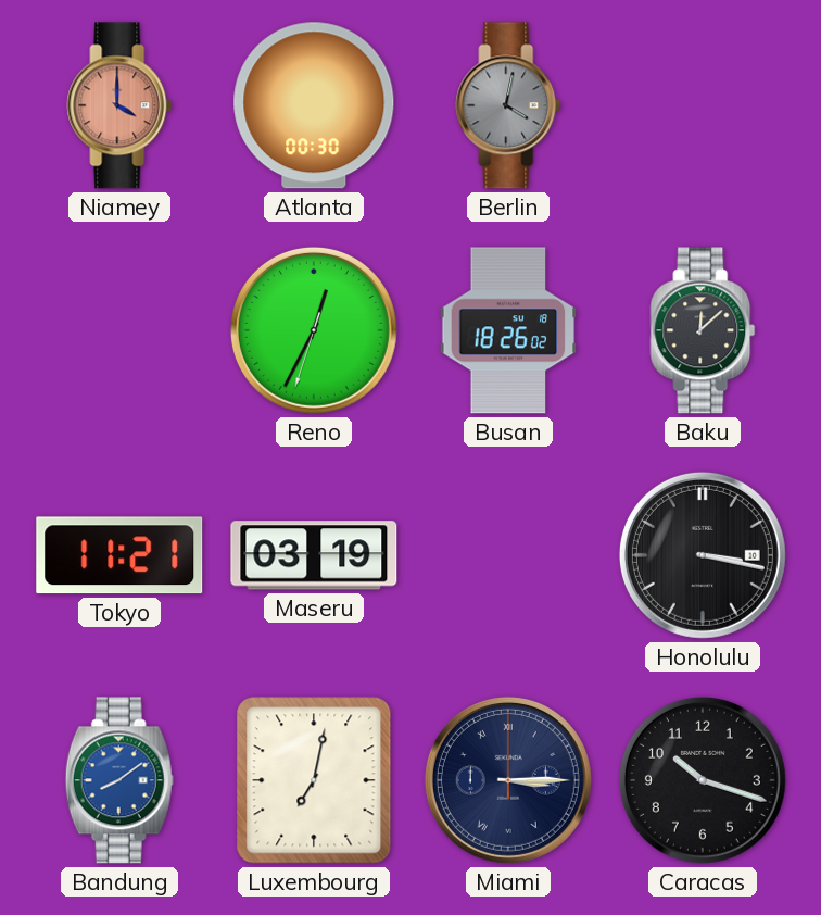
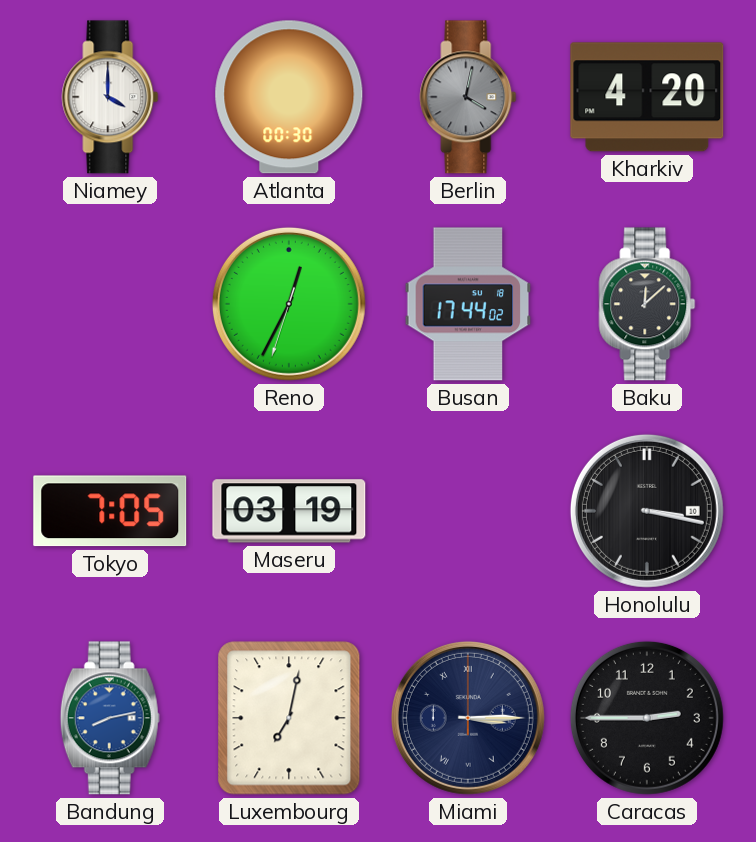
Niamey dial: salmon -> white (110, 97)
Kharkiv: none -> 4:20 (647, 97)
Busan: 18:26 -> 17:44 (468, 304)
Tokyo: 11:21 -> 7:05 (110, 511)
Bandung: 8:09 -> 8:13 (110, 718)
Caracas: 10:18 -> 2:45 (647, 718)
